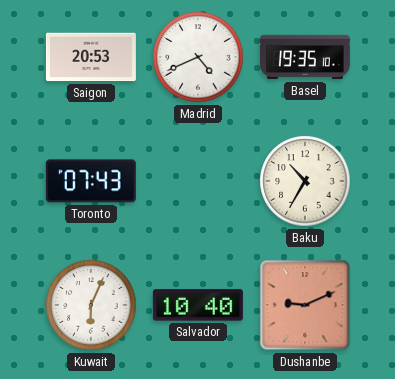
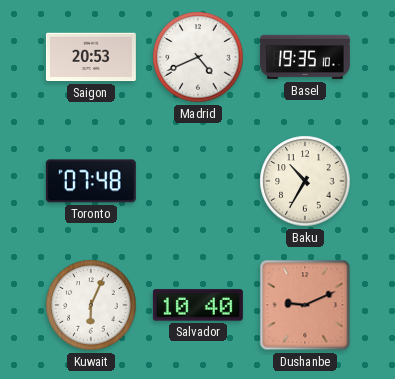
Toronto: 07:43 -> 07:48 (91, 181)
